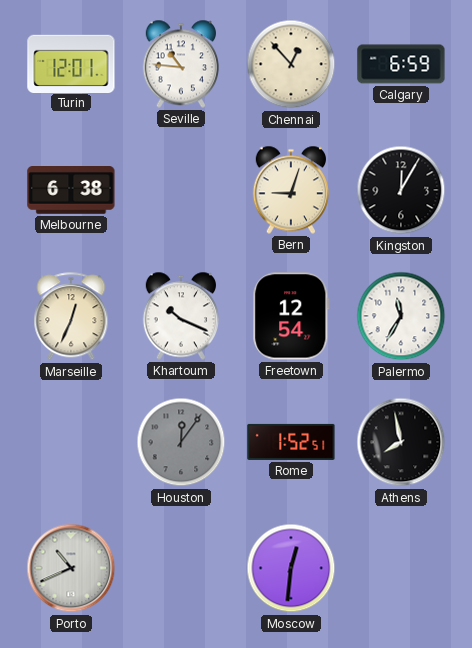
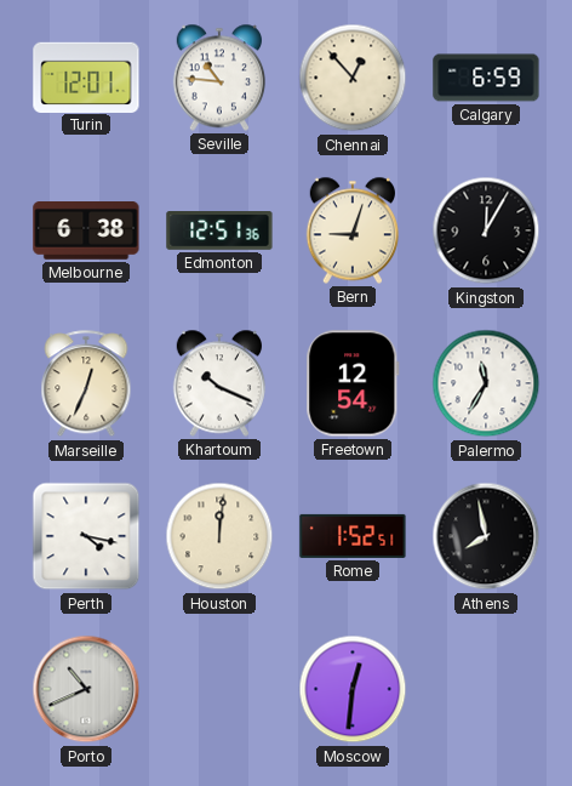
Edmonton: none -> 12:51 (219, 230)
Perth: none -> 4:17 (86, 536)
Houston: 12:06 -> 12:01 (219, 536)
Houston dial: grey -> cream (219, 536)
